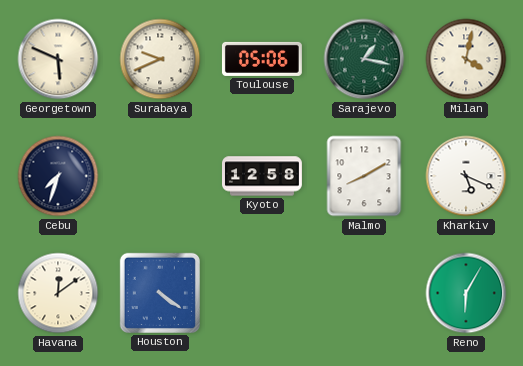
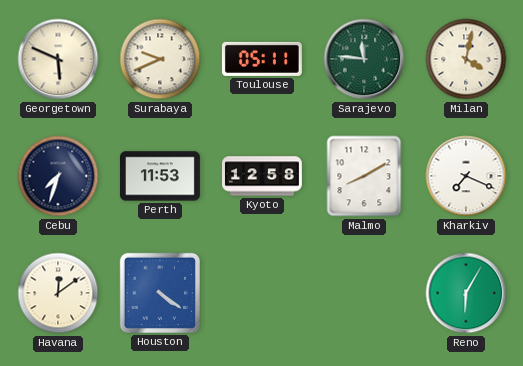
Toulouse: 05:06 -> 05:11 (262, 59)
Sarajevo: 1:17 -> 11:46 (364, 59)
Perth: none -> 11:53 (160, 176)
Kharkiv: 5:19 -> 7:19 (466, 176)
